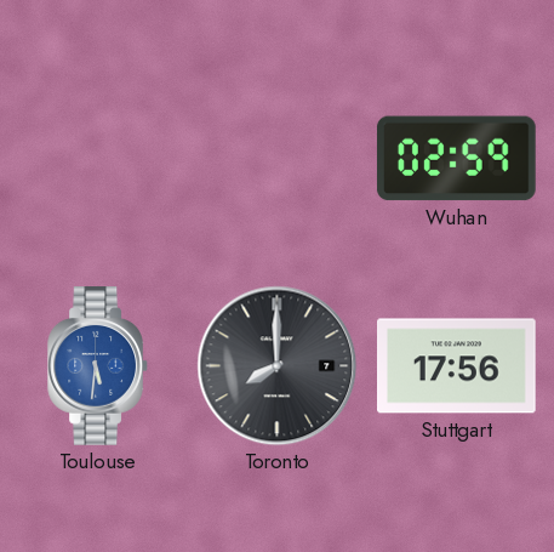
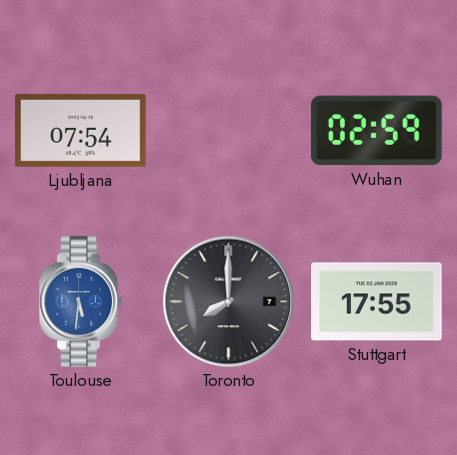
Ljubljana: none -> 07:54 (81, 130)
Stuttgart: 17:56 -> 17:55 (377, 302)
